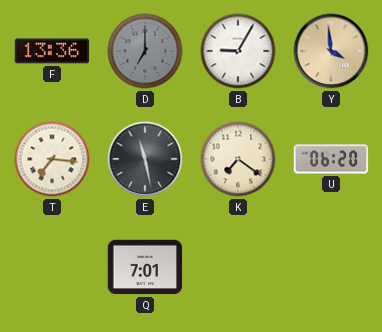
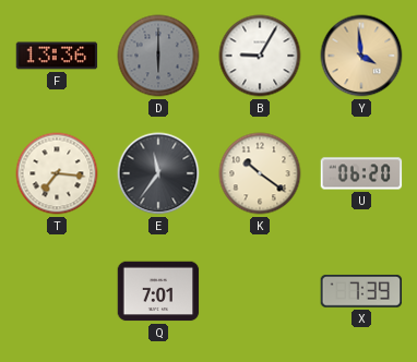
D: 7:00 -> 6:00 (158, 56)
E: 11:28 -> 11:36 (158, 173)
K: 7:21 -> 10:21 (260, 173)
X: none -> 7:39 (361, 291)
